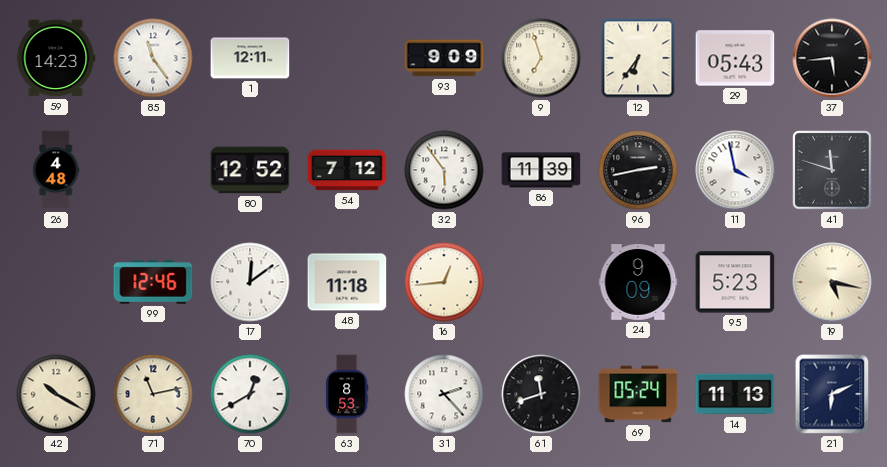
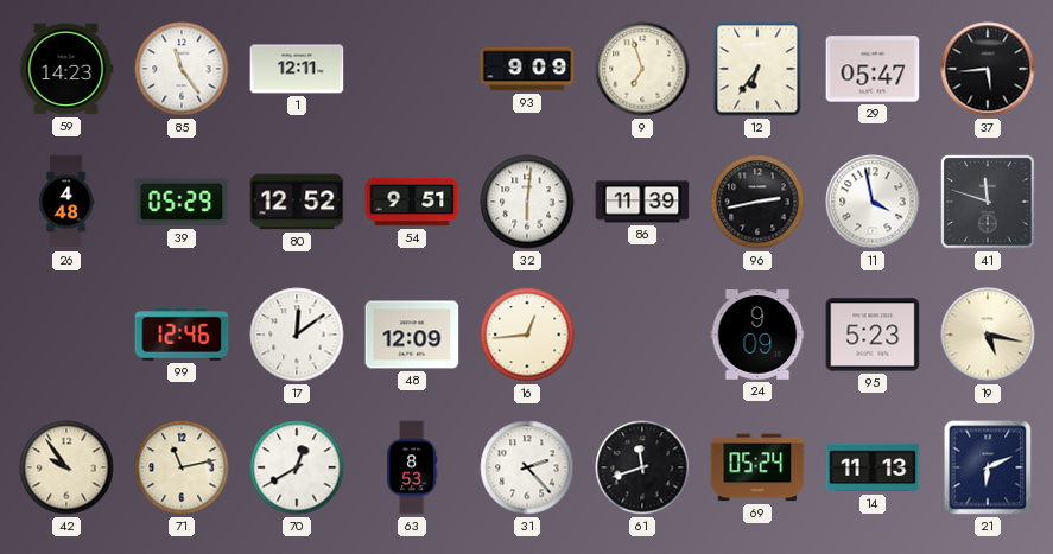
29: 05:43 -> 05:47 (873, 69)
39: none -> 05:29 (182, 202)
54: 7:12 -> 9:51 (412, 202)
32: 5:54 -> 6:01 (527, 202)
48: 11:18 -> 12:09 (412, 335)
42: 10:20 -> 9:54 (66, 467)
